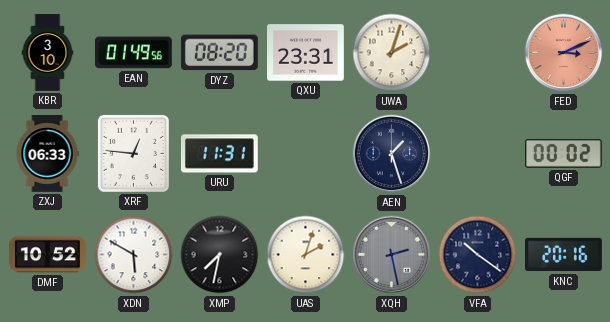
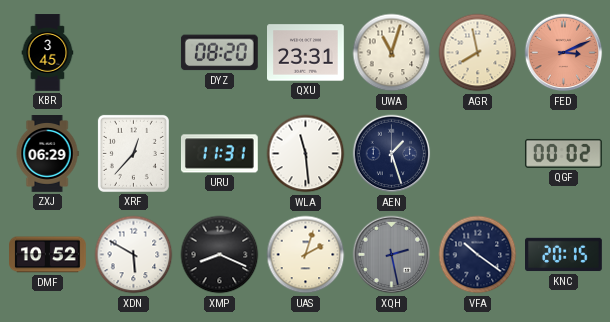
KBR: 3:10 -> 3:45 (48, 53)
EAN: 01:49 -> none (134, 53)
UWA: 2:03 -> 11:03 (392, 53)
AGR: none -> 7:58 (478, 53)
ZXJ: 06:33 -> 06:29 (47, 154)
XRF: 12:46 -> 12:37 (133, 153)
WLA: none -> 11:29 (306, 154)
XMP: 7:32 -> 8:19 (220, 255)
KNC: 20:16 -> 20:15 (564, 255)
